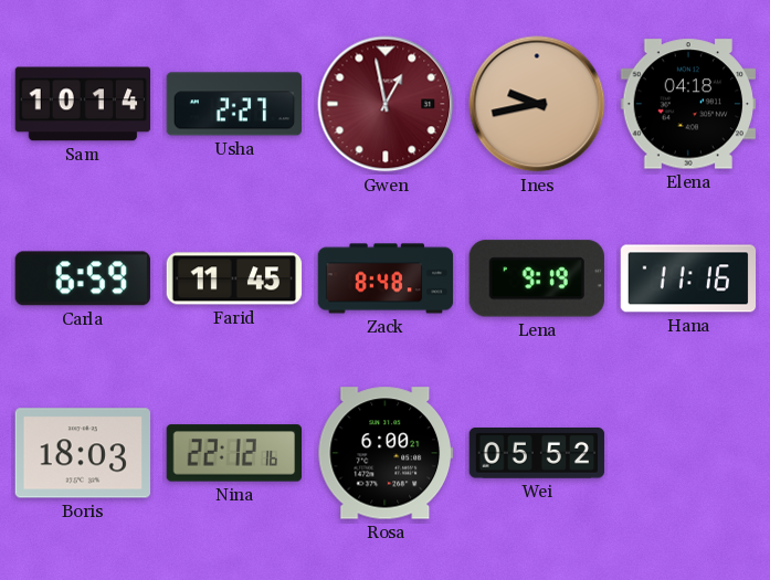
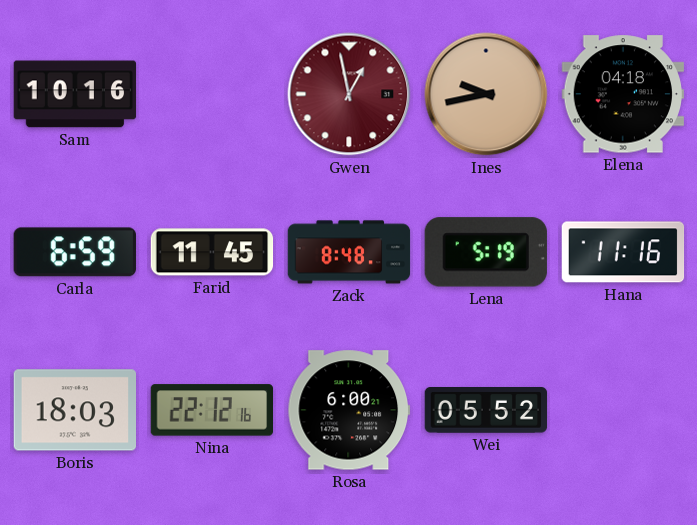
Sam: 10:14 -> 10:16 (75, 94)
Usha: 2:27 -> none (234, 104)
Lena: 9:19 -> 5:19 (486, 252)
